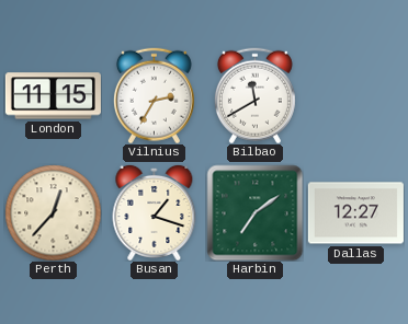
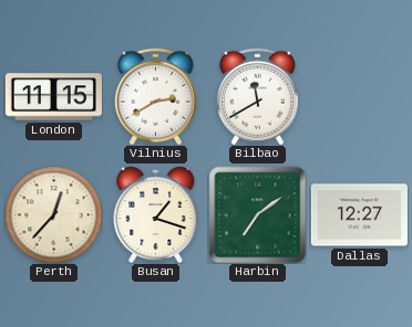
Vilnius: 2:35 -> 2:40 (155, 96)
